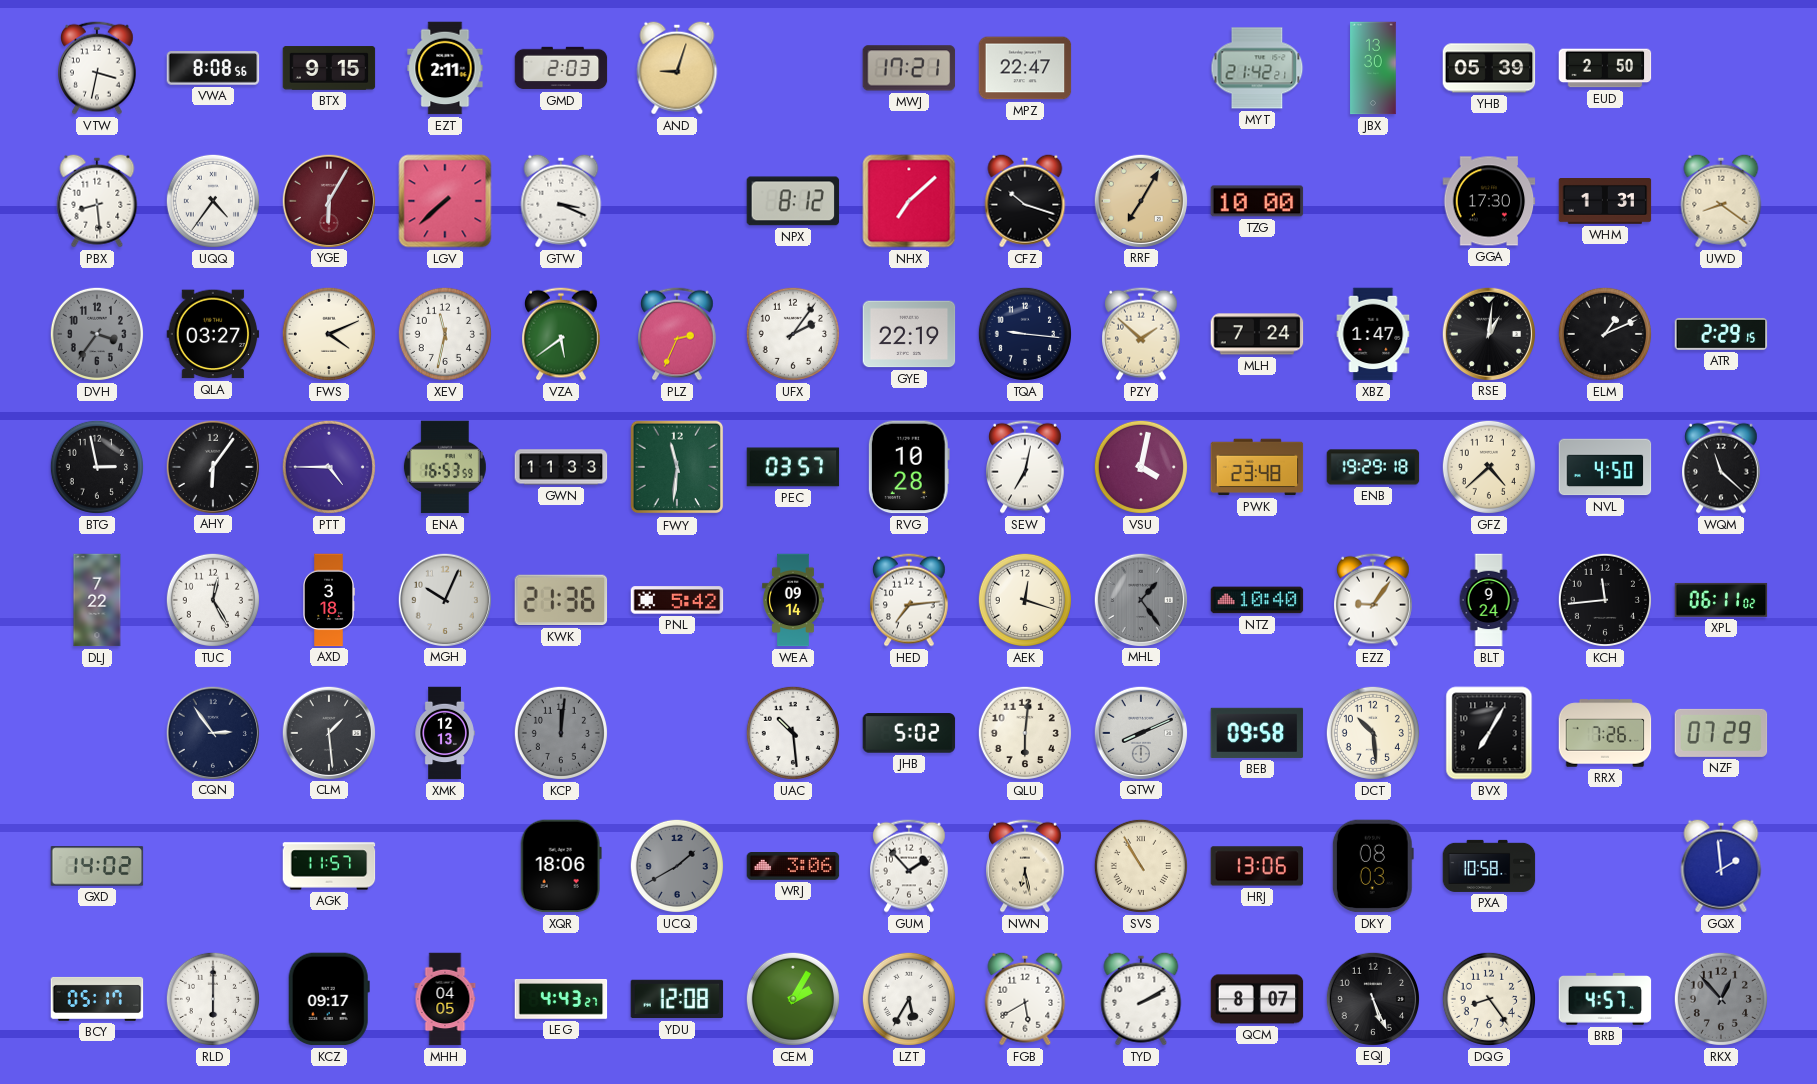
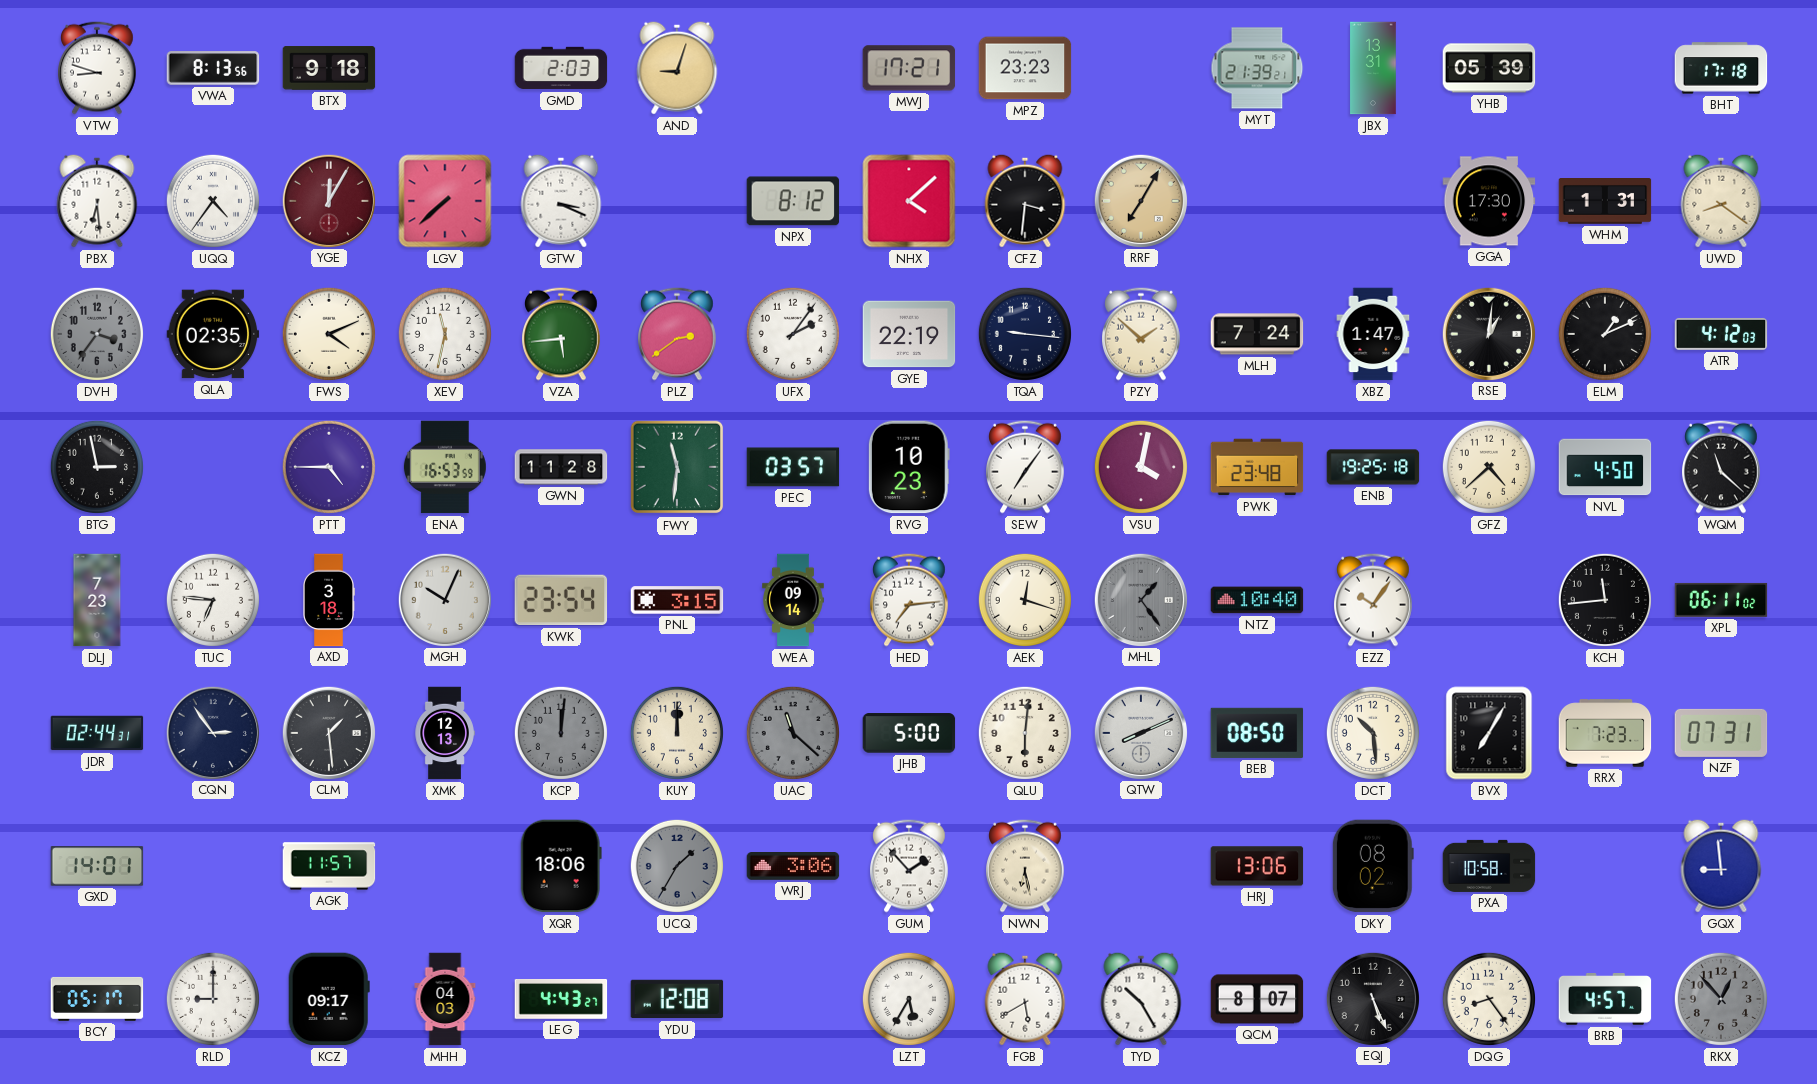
VTW: 3:32 -> 8:48 (98, 68)
VWA: 8:08 -> 8:13 (213, 68)
BTX: 9:15 -> 9:18 (329, 68)
EZT: 2:11 -> none (445, 68)
MPZ: 22:47 -> 23:23 (1025, 68)
MYT: 21:42 -> 21:39 (1257, 68)
JBX: 13:30 -> 13:31 (1373, 68)
EUD: 2:50 -> none (1605, 68)
BHT: none -> 17:18 (1721, 68)
PBX: 8:29 -> 6:29 (97, 201)
YGE: 6:05 -> 12:05 (328, 200)
NHX: 7:08 -> 4:08 (909, 201)
CFZ: 10:18 -> 3:31 (1025, 201)
TZG: 10:00 -> none (1257, 201)
QLA: 03:27 -> 02:35 (213, 334)
VZA: 5:39 -> 5:44 (562, 334)
PLZ: 2:34 -> 2:39 (678, 334)
ATR: 2:29 -> 4:12 (1721, 334)
AHY: 6:06 -> none (212, 466)
GWN: 11:33 -> 11:28 (561, 467)
RVG: 10:28 -> 10:23 (909, 467)
SEW: 7:02 -> 7:06 (1026, 467)
ENB: 19:29 -> 19:25 (1373, 467)
DLJ: 7:22 -> 7:23 (97, 600)
TUC: 12:25 -> 6:46 (213, 600)
KWK: 21:36 -> 23:54 (561, 600)
PNL: 5:42 -> 3:15 (677, 600)
EZZ: 9:06 -> 10:06 (1374, 600)
BLT: 9:24 -> none (1489, 600)
JDR: none -> 02:44 (97, 733)
KUY: none -> 12:00 (677, 733)
UAC: 10:29 -> 11:22 (793, 733)
UAC dial: white -> grey (793, 733)
JHB: 5:02 -> 5:00 (909, 733)
BEB: 09:58 -> 08:50 (1257, 733)
RRX: 7:26 -> 7:23 (1605, 733)
NZF: 07:29 -> 07:31 (1721, 733)
GXD: 14:02 -> 14:01 (97, 866)
UCQ: 1:40 -> 1:35 (677, 866)
SVS: 10:55 -> none (1141, 866)
DKY: 08:03 -> 08:02 (1373, 866)
GQX: 1:59 -> 8:59 (1721, 866)
RLD: 6:00 -> 9:00 (213, 999)
MHH: 04:05 -> 04:03 (445, 999)
CEM: 2:05 -> none (793, 999)
TYD: 2:10 -> 10:25 (1141, 999)
